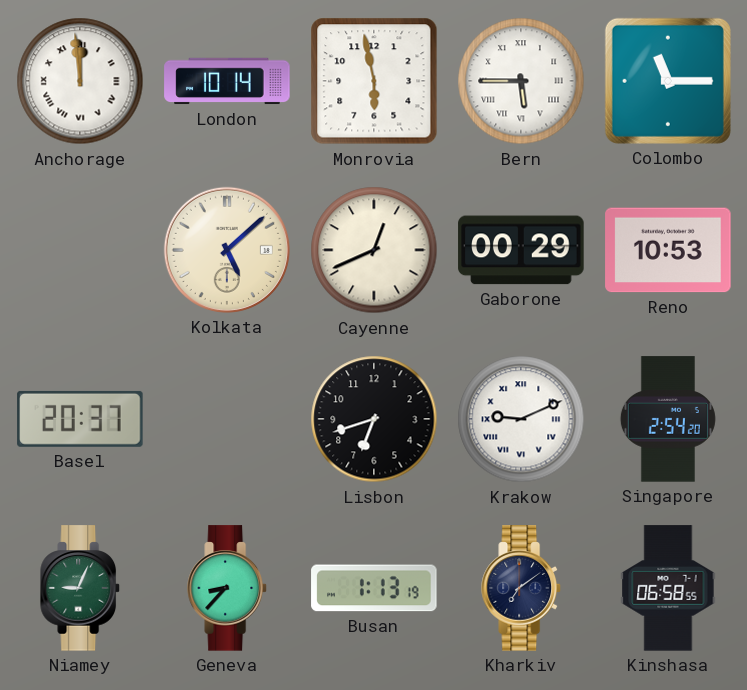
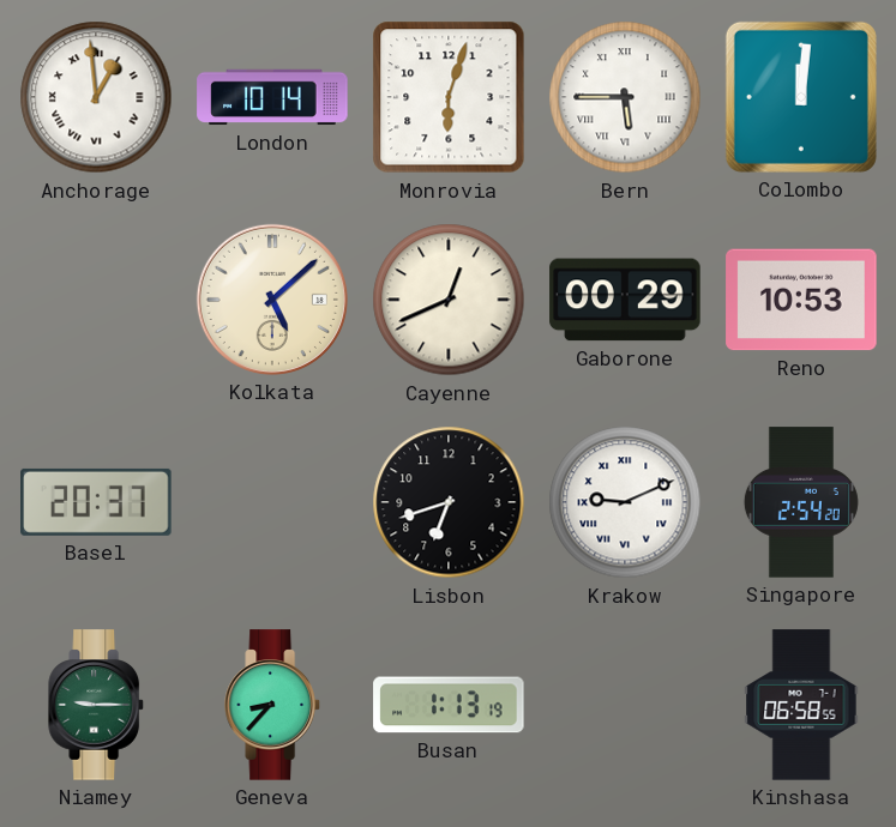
Anchorage: 11:59 -> 12:59 (96, 97)
Monrovia: 5:58 -> 6:03 (449, 97)
Colombo: 11:15 -> 12:01 (801, 97)
Niamey: 9:04 -> 9:15 (96, 705)
Kharkiv: 7:09 -> none (521, 588)
